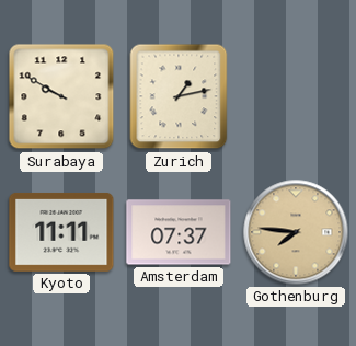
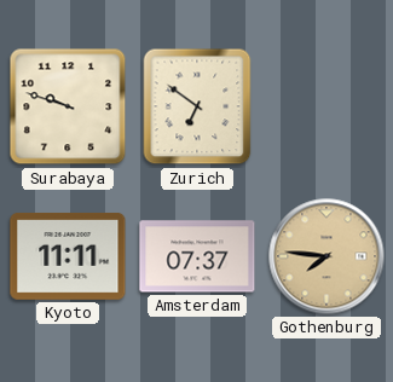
Surabaya: 9:50 -> 9:48 (68, 106)
Zurich: 1:13 -> 6:51 (197, 106)
